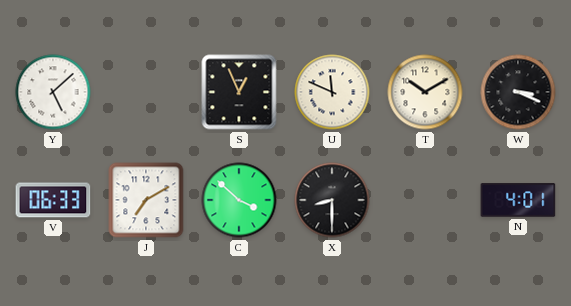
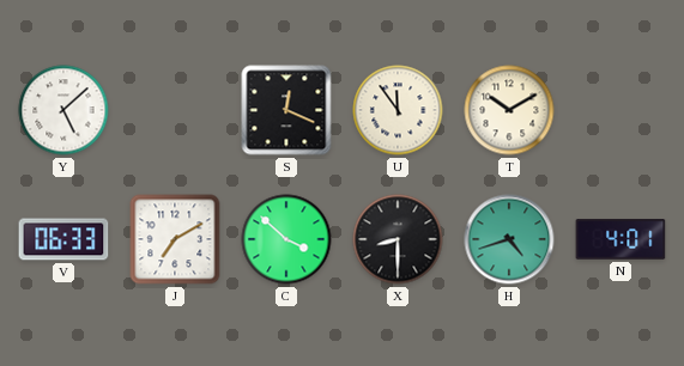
S: 12:56 -> 12:19 (286, 110)
U: 11:49 -> 11:54 (398, 110)
W: 3:19 -> none (518, 92)
H: none -> 4:42 (509, 239)
